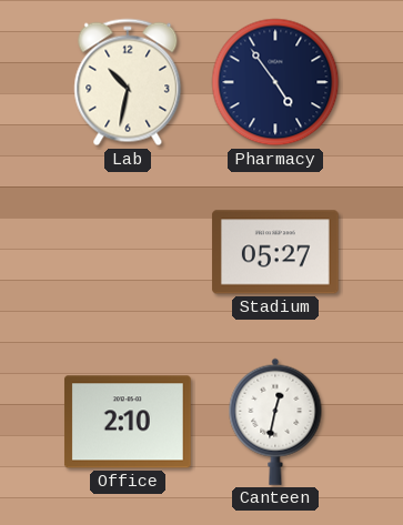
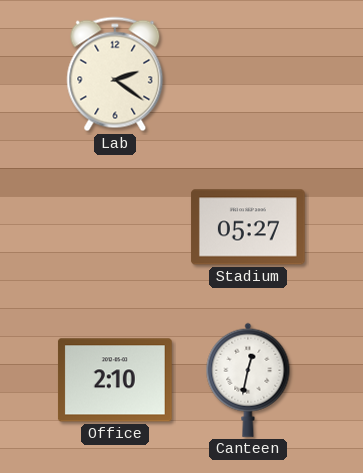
Lab: 10:32 -> 2:21 (115, 74)
Pharmacy: 4:54 -> none (275, 82)
